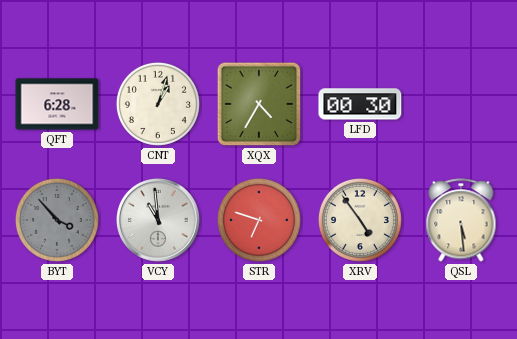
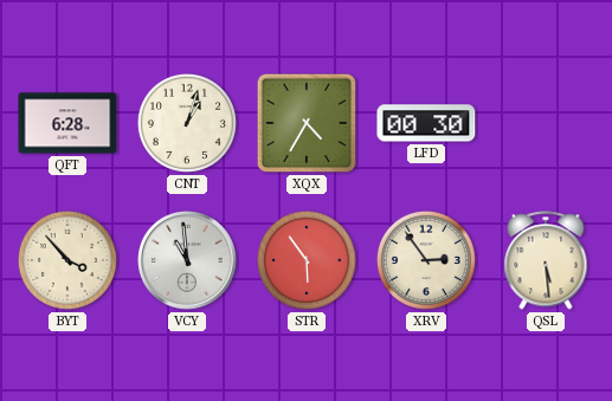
BYT dial: grey -> cream (67, 260)
STR: 6:48 -> 5:54 (307, 260)
XRV: 4:54 -> 2:54 (426, 260)
